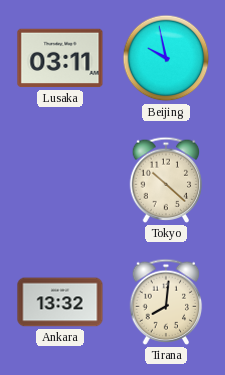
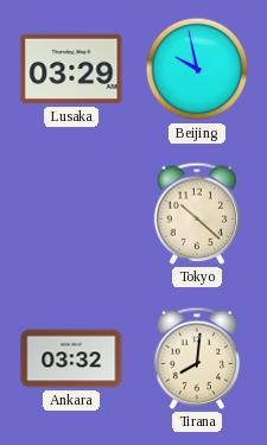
Lusaka: 03:11 -> 03:29 (71, 69)
Ankara: 13:32 -> 03:32 (71, 358)
